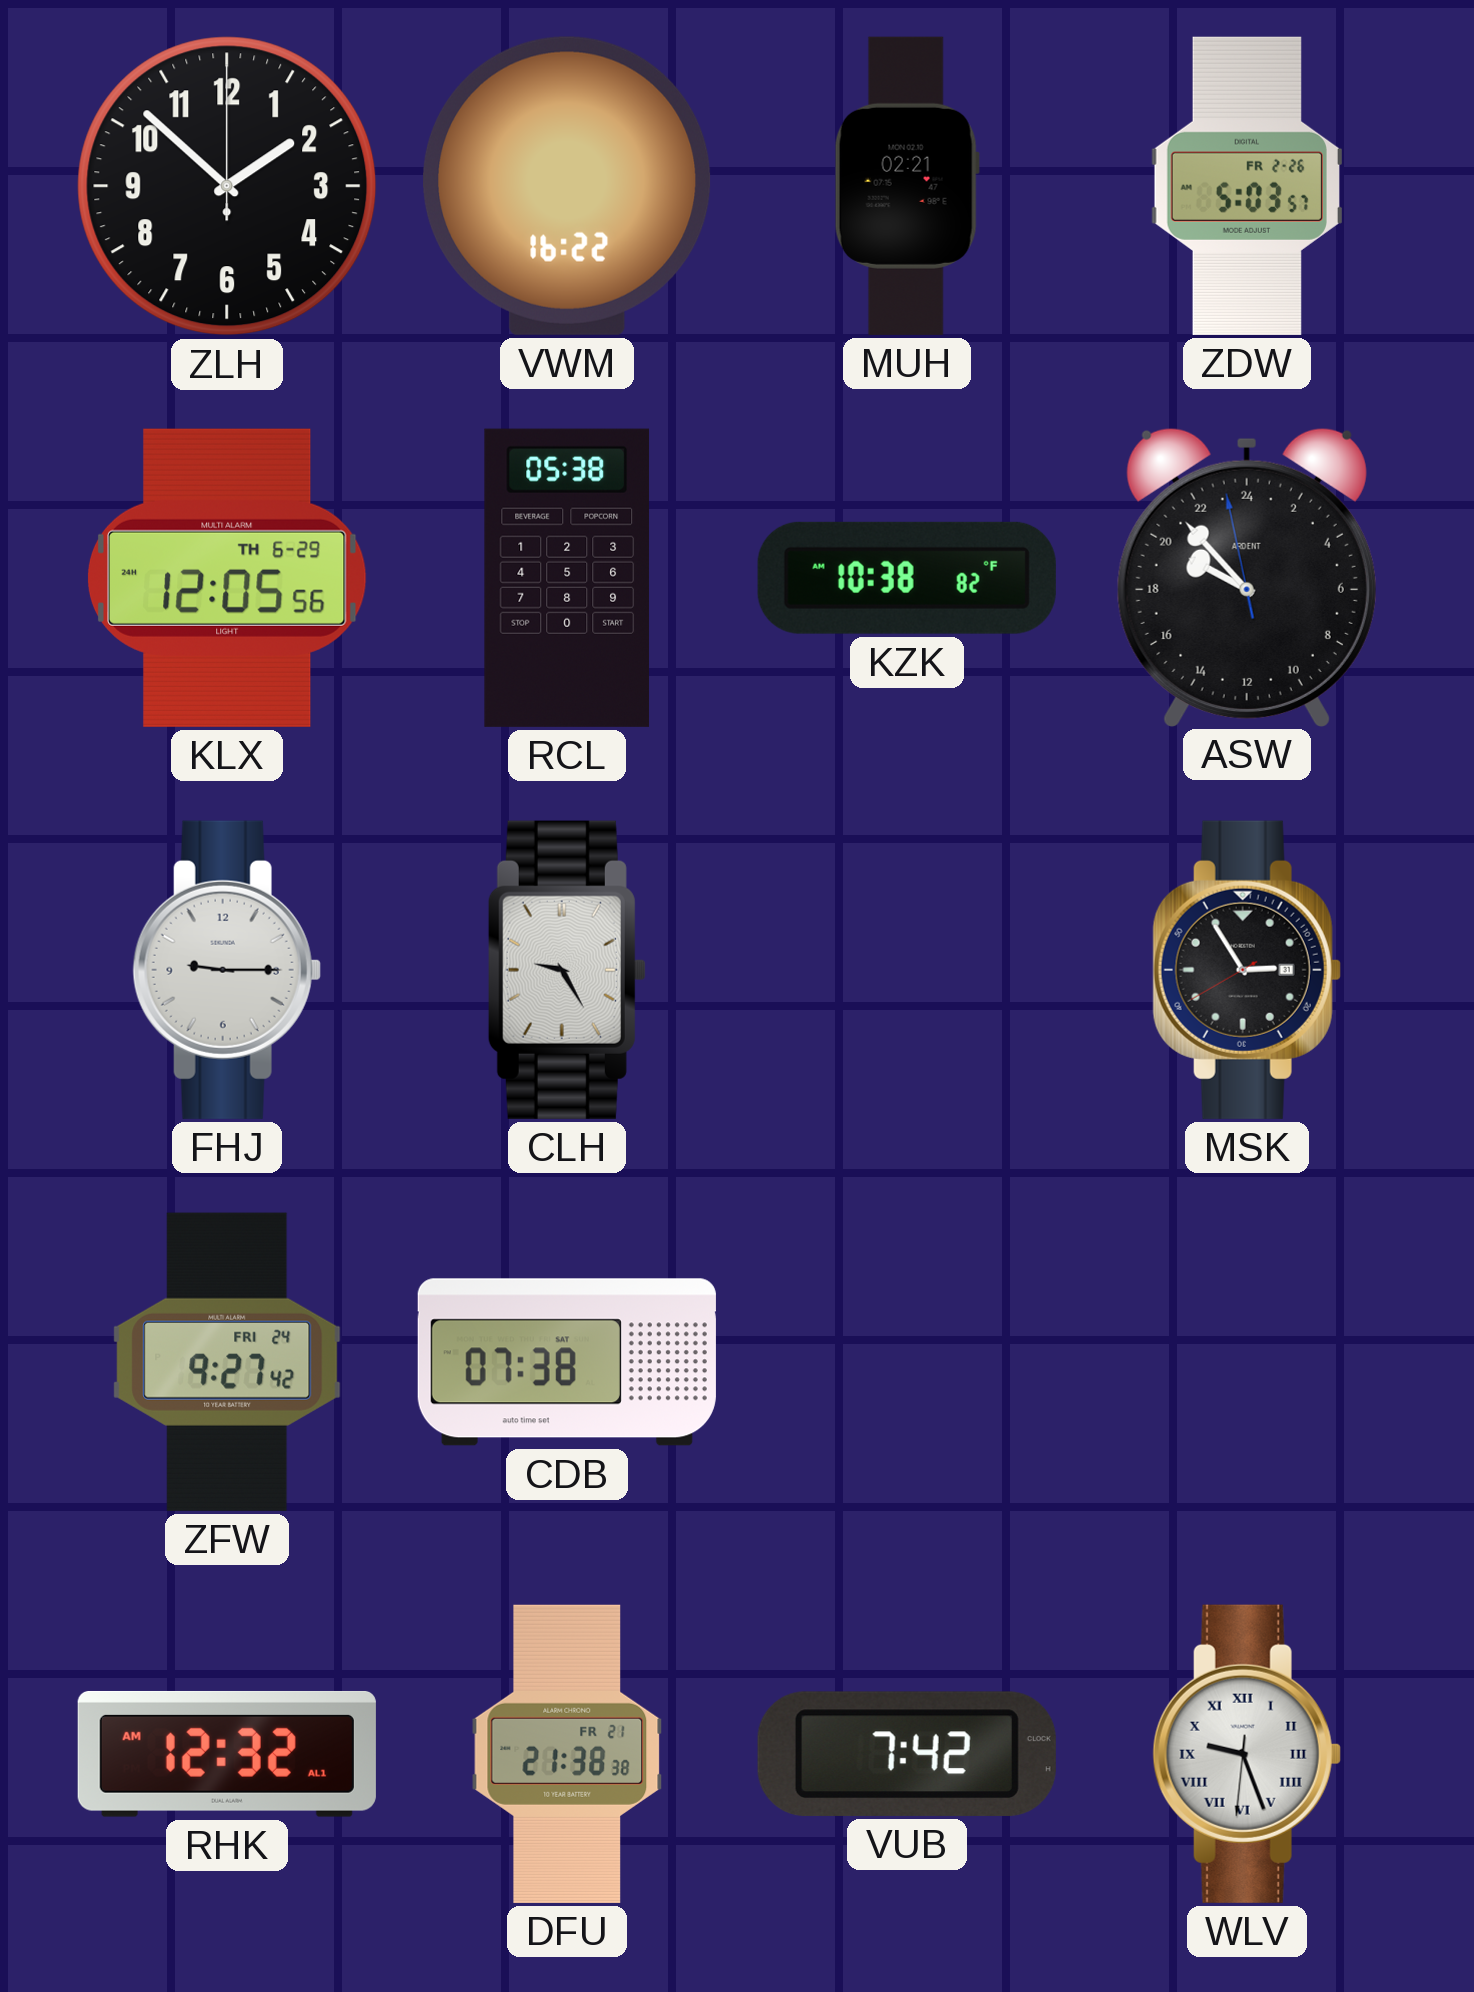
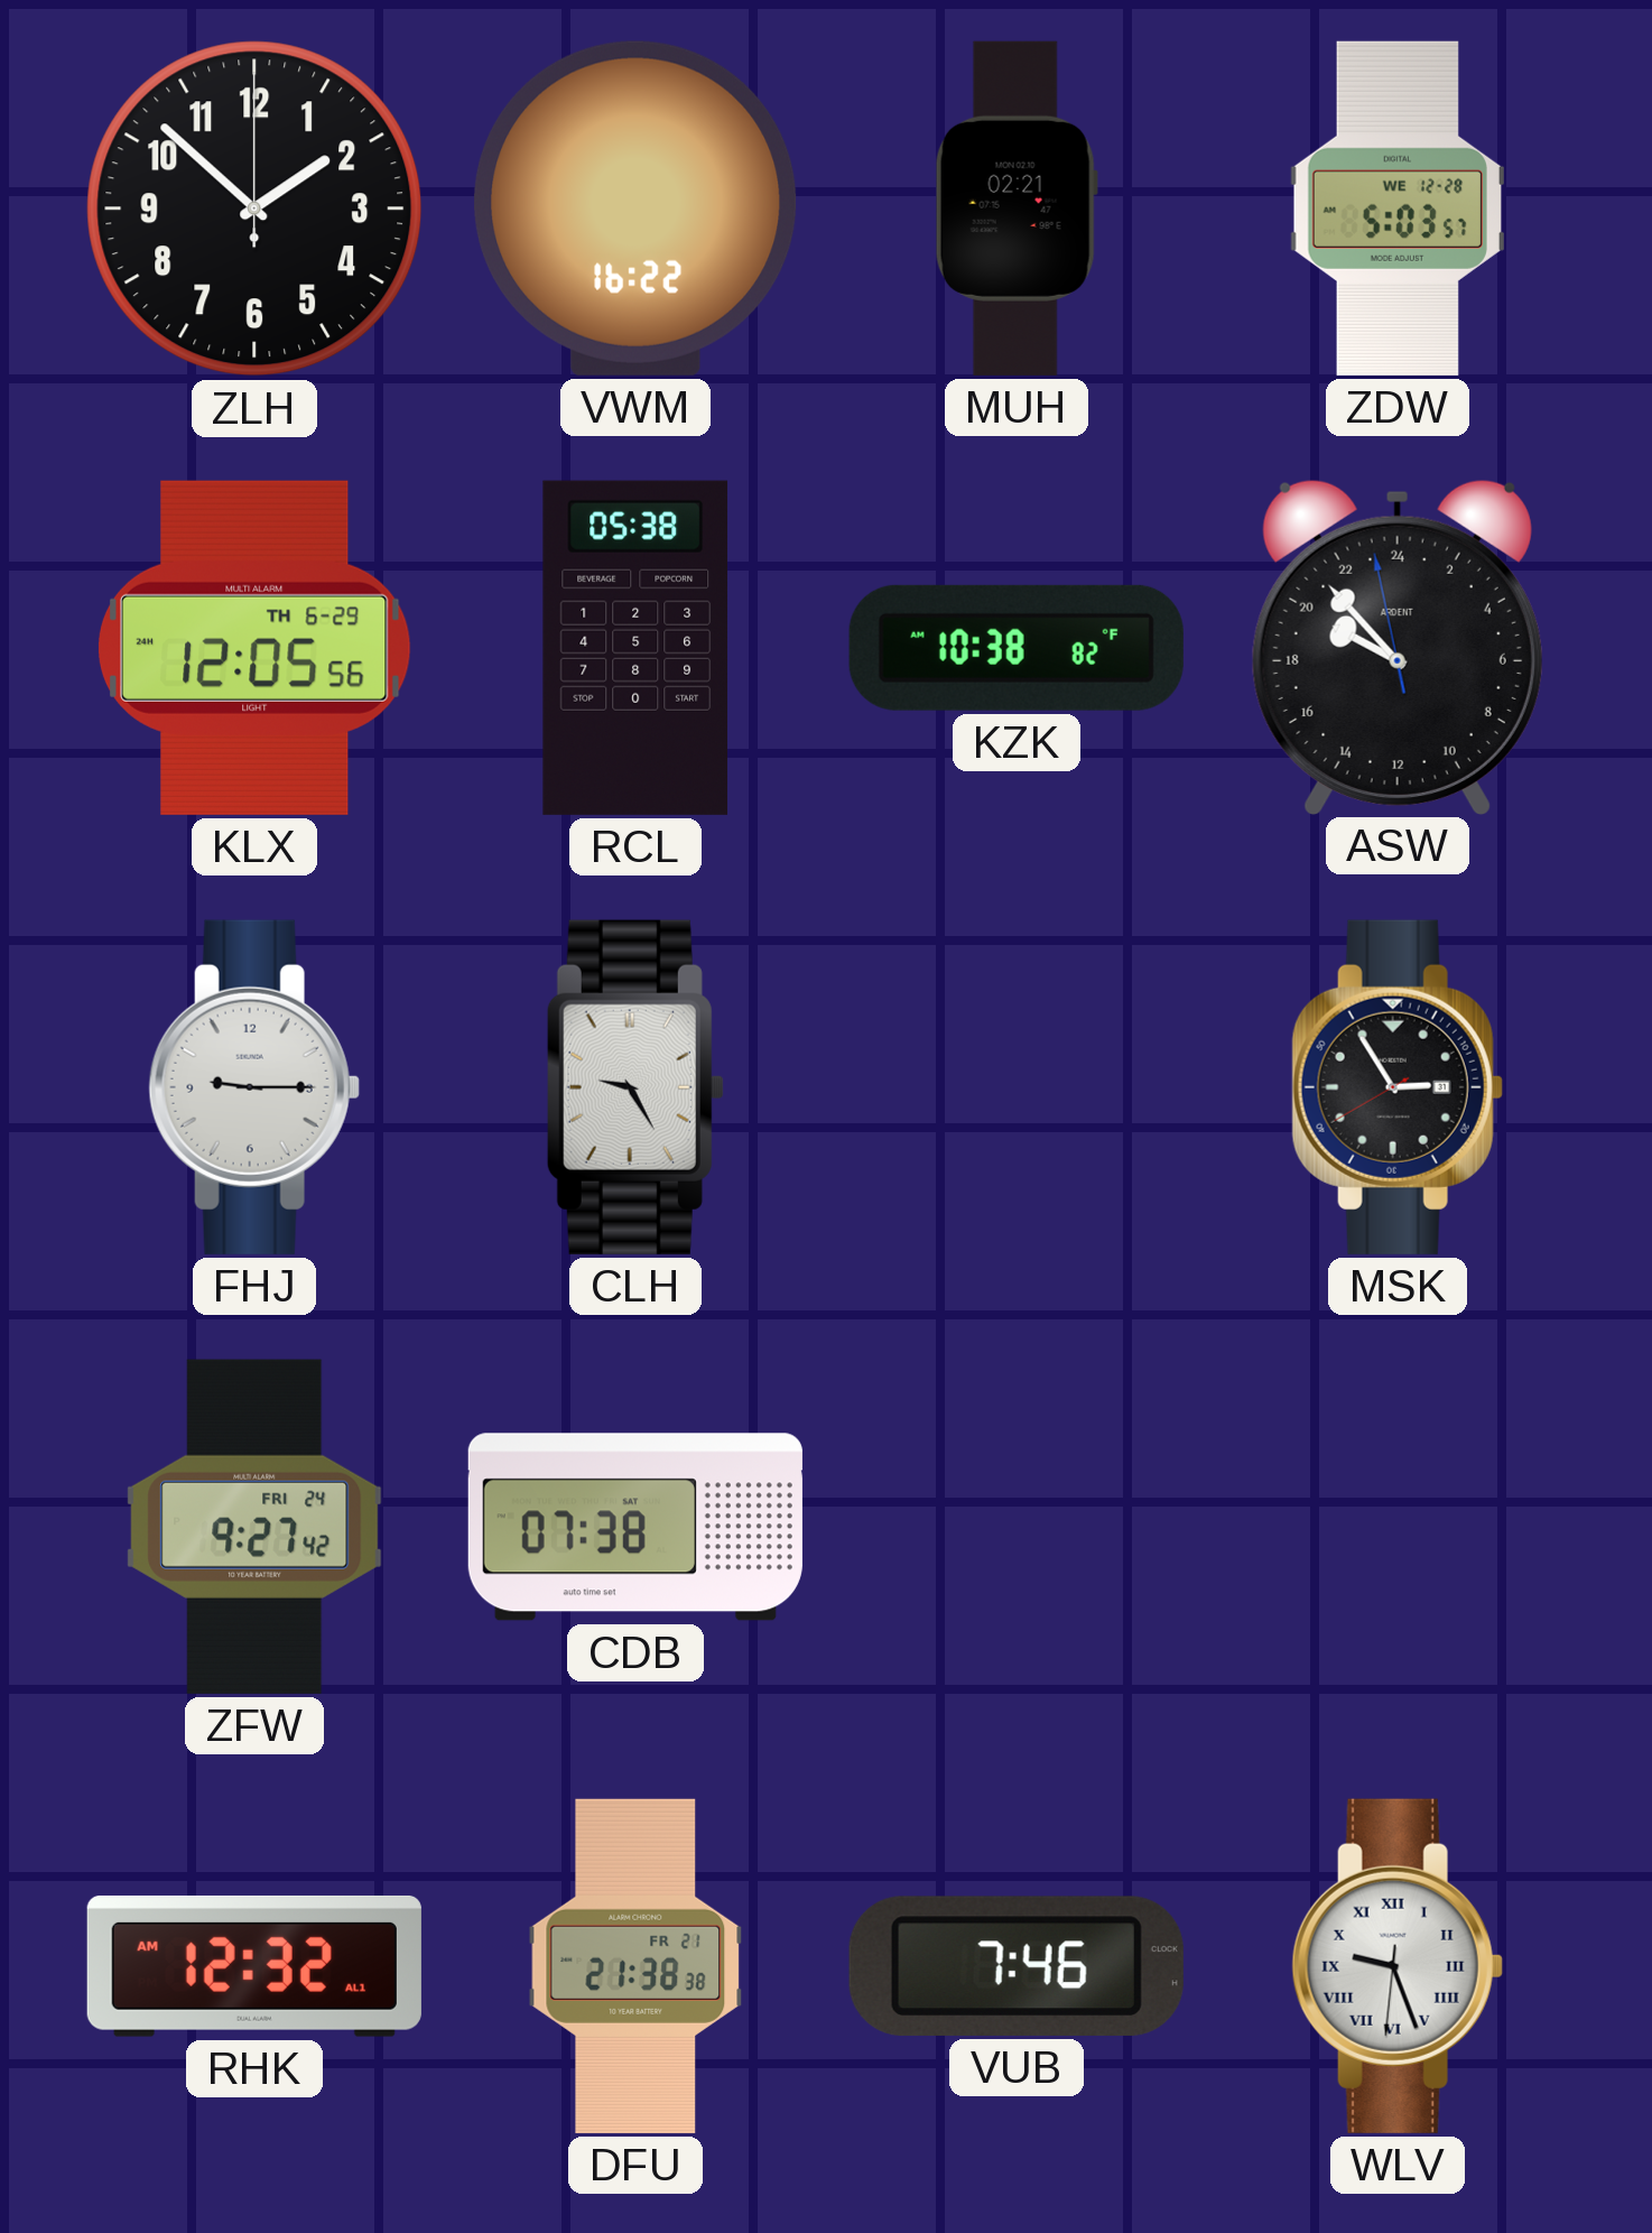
ZDW date: FR 2-26 -> WE 12-28 (1398, 209)
VUB: 7:42 -> 7:46 (1017, 1966)
